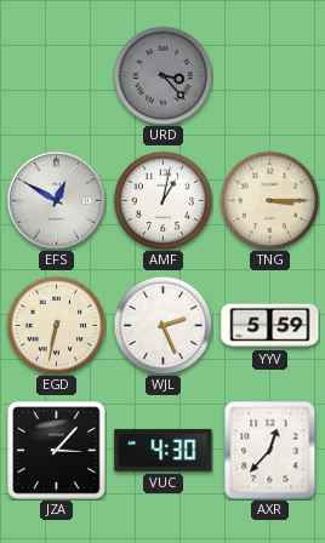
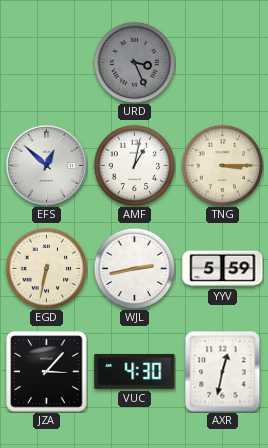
URD: 3:23 -> 3:26 (134, 62)
EFS: 12:50 -> 12:52 (46, 165)
WJL: 2:26 -> 2:43 (134, 268)
AXR: 12:37 -> 12:32 (223, 371)
